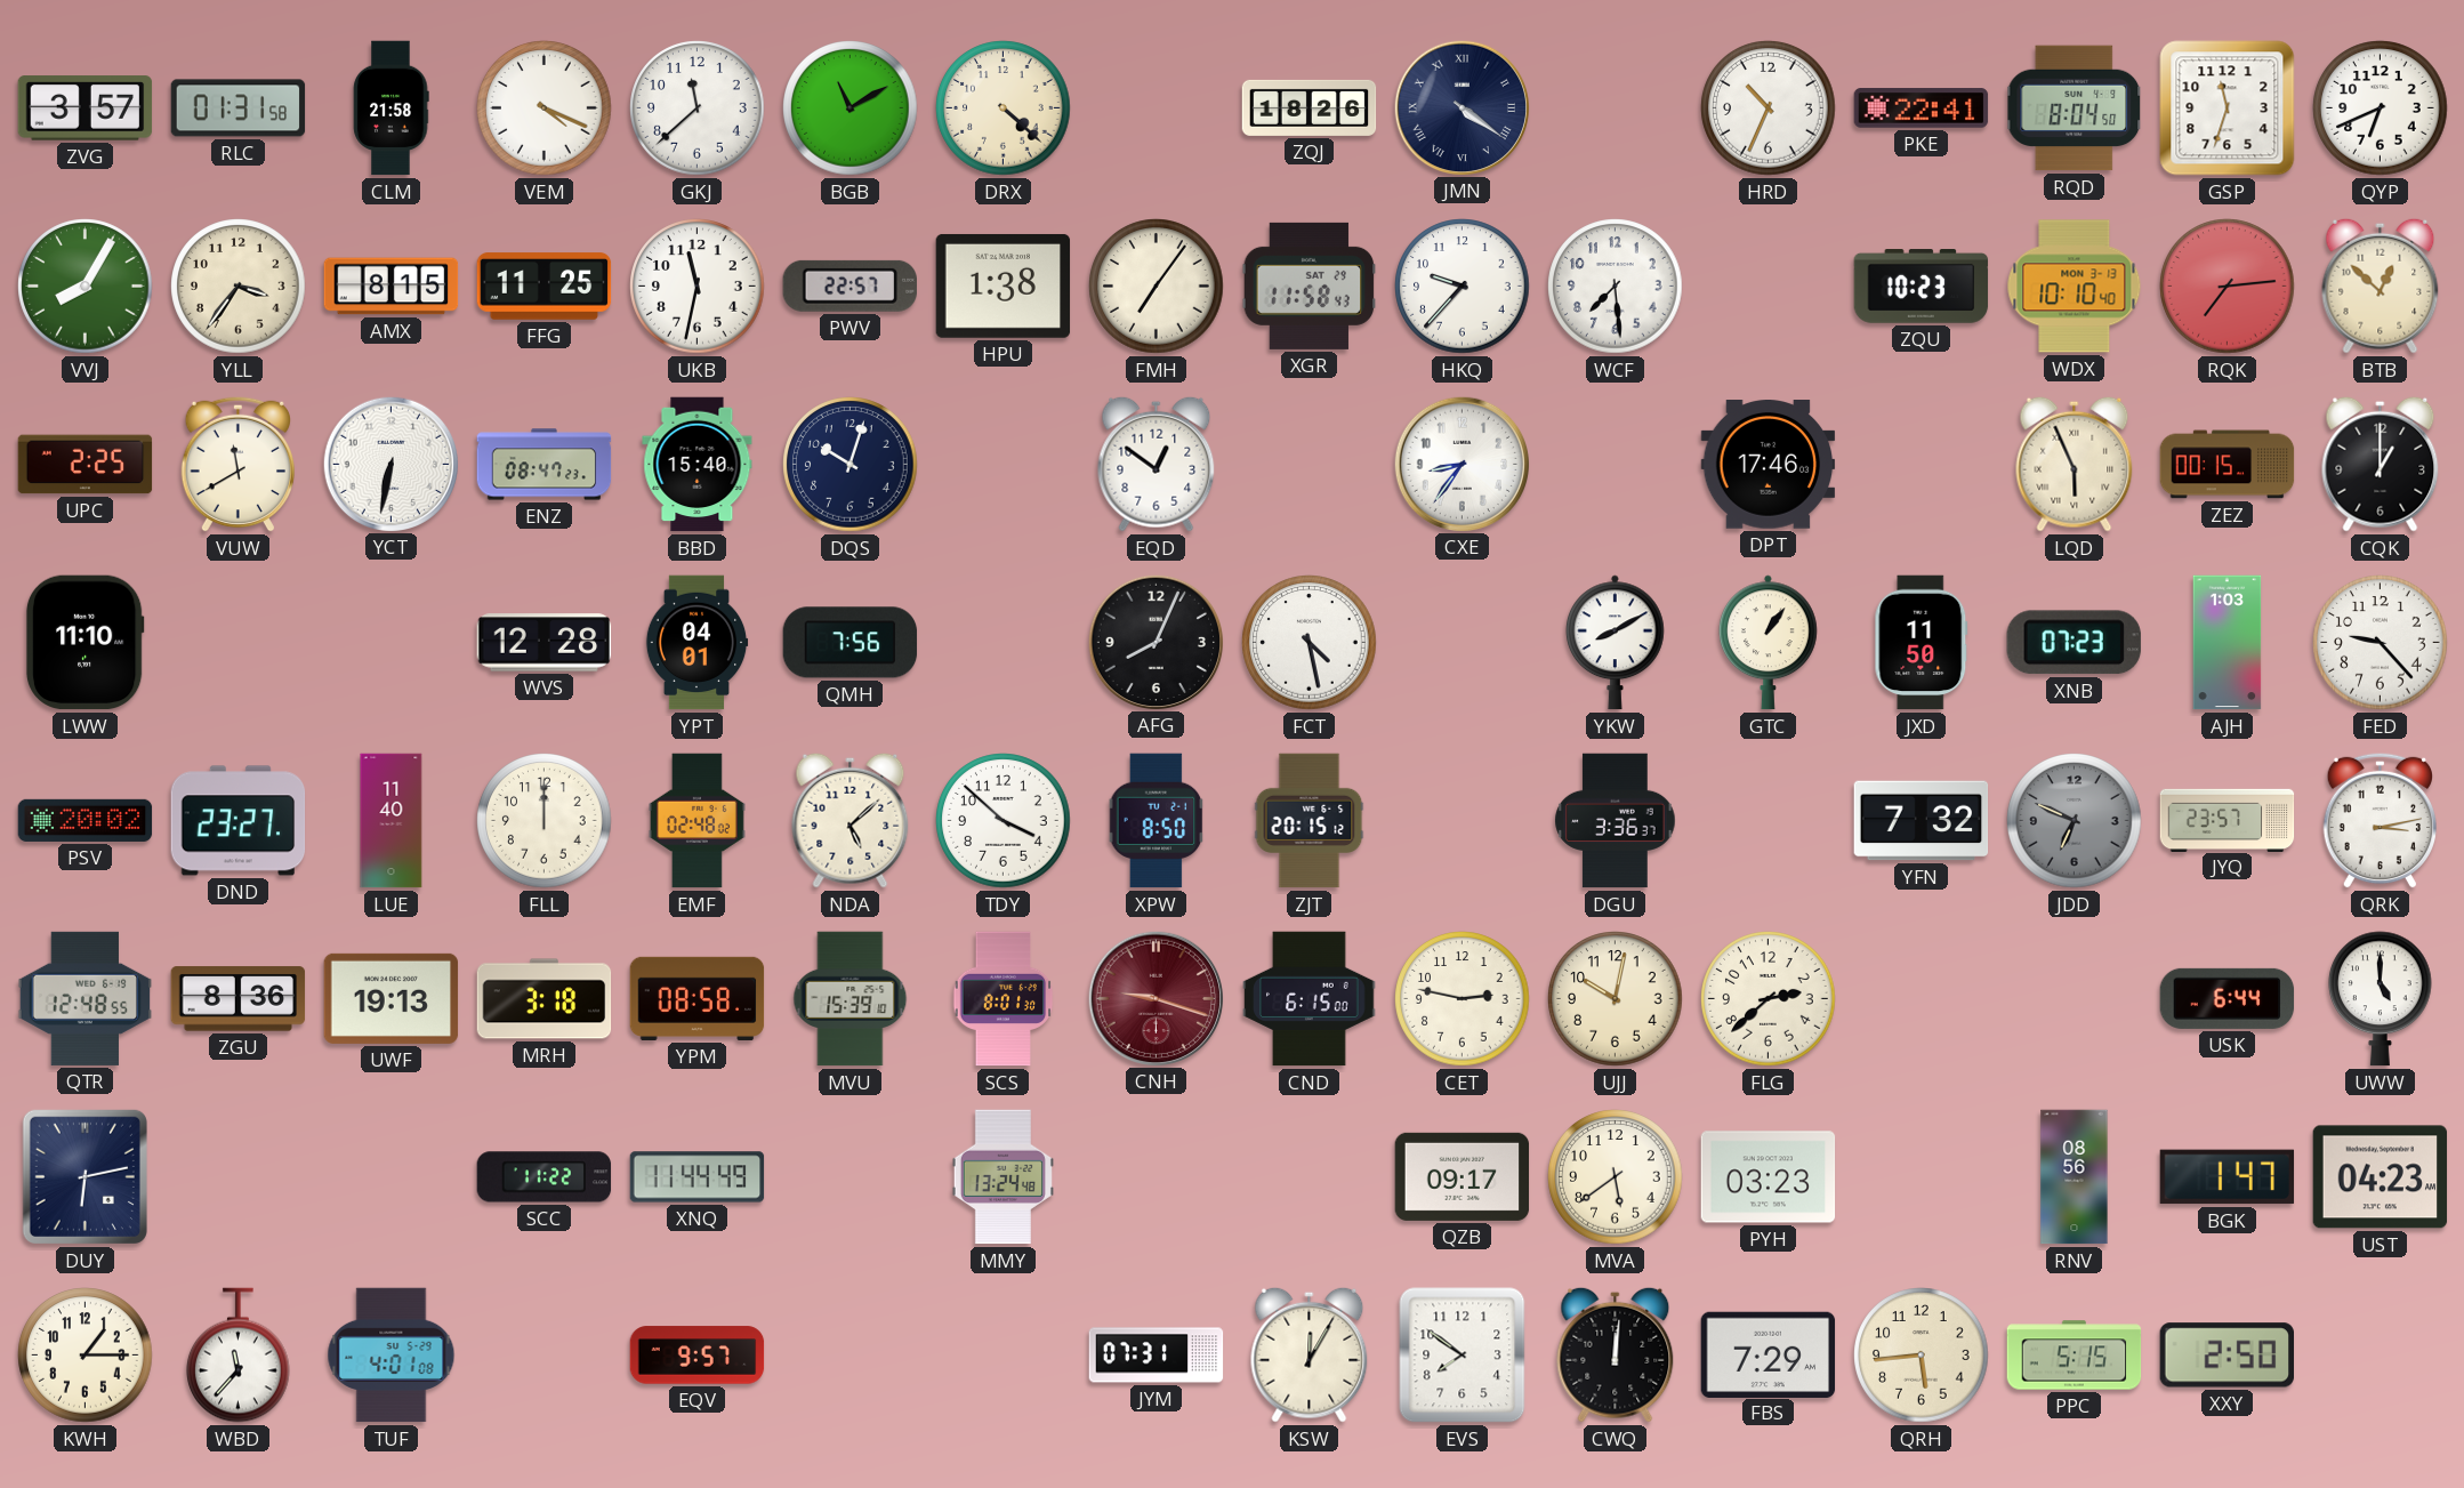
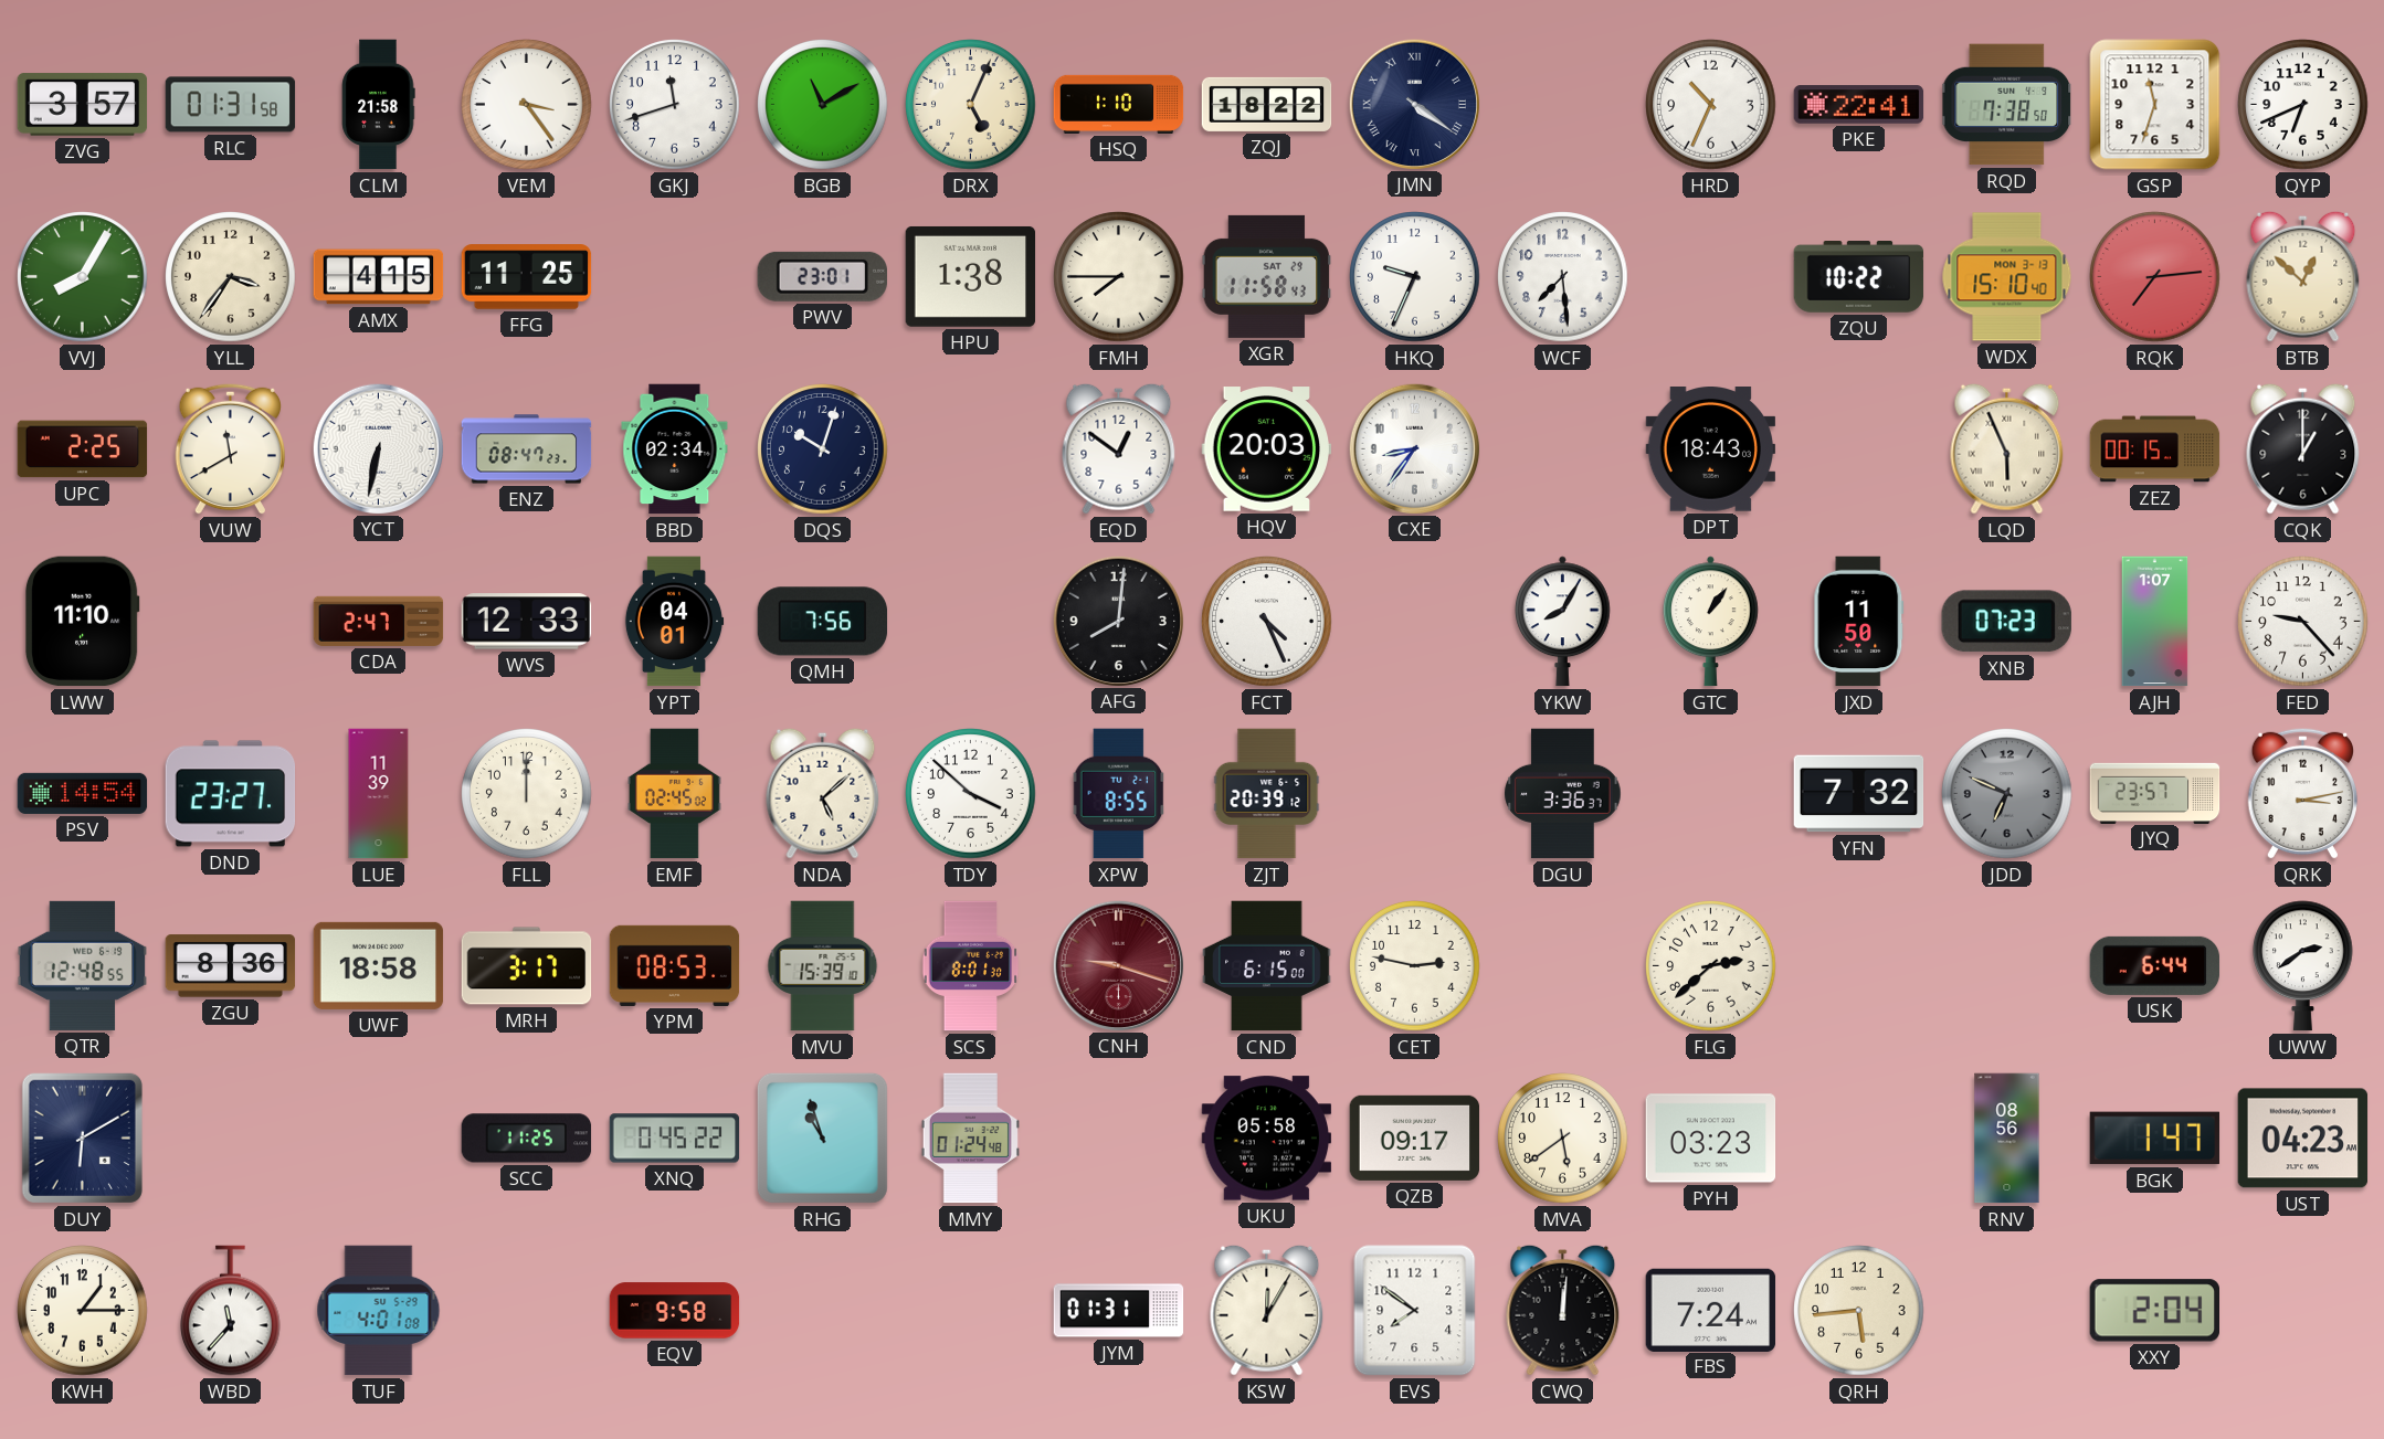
VEM: 4:19 -> 3:24 (527, 105)
GKJ: 11:38 -> 11:42 (675, 105)
DRX: 4:22 -> 5:04 (971, 105)
HSQ: none -> 1:10 (1119, 104)
ZQJ: 18:26 -> 18:22 (1267, 104)
RQD: 8:04 -> 7:38 (2007, 105)
AMX: 8:15 -> 4:15 (379, 277)
UKB: 11:32 -> none (698, 287)
PWV: 22:57 -> 23:01 (822, 276)
FMH: 7:06 -> 7:45 (1119, 277)
HKQ: 9:37 -> 9:34 (1415, 277)
ZQU: 10:23 -> 10:22 (1859, 277)
WDX: 10:10 -> 15:10 (2007, 277)
BBD: 15:40 -> 02:34 (675, 449)
HQV: none -> 20:03 (1267, 449)
DPT: 17:46 -> 18:43 (1711, 449)
CDA: none -> 2:47 (379, 621)
WVS: 12:28 -> 12:33 (527, 622)
AFG: 8:04 -> 8:01 (1118, 621)
FCT: 4:28 -> 4:26 (1267, 622)
YKW: 8:10 -> 8:05 (1562, 622)
AJH: 1:03 -> 1:07 (2155, 622)
PSV: 20:02 -> 14:54 (83, 793)
LUE: 11:40 -> 11:39 (379, 794)
EMF: 02:48 -> 02:45 (674, 794)
XPW: 8:50 -> 8:55 (1119, 794)
ZJT: 20:15 -> 20:39 (1267, 794)
UWF: 19:13 -> 18:58 (379, 965)
MRH: 3:18 -> 3:17 (527, 966)
YPM: 08:58 -> 08:53 (675, 965)
UJJ: 10:02 -> none (1616, 999)
UWW: 5:00 -> 2:39 (2303, 966)
DUY: 6:13 -> 6:10 (82, 1138)
SCC: 11:22 -> 11:25 (527, 1139)
XNQ: 11:44 -> 0:45 (675, 1139)
RHG: none -> 10:57 (822, 1138)
MMY: 13:24 -> 01:24 (970, 1139)
UKU: none -> 05:58 (1267, 1139)
EQV: 9:57 -> 9:58 (675, 1311)
JYM: 07:31 -> 01:31 (1119, 1311)
FBS: 7:29 -> 7:24 (1711, 1310)
PPC: 5:15 -> none (2075, 1356)
XXY: 2:50 -> 2:04 (2154, 1311)
